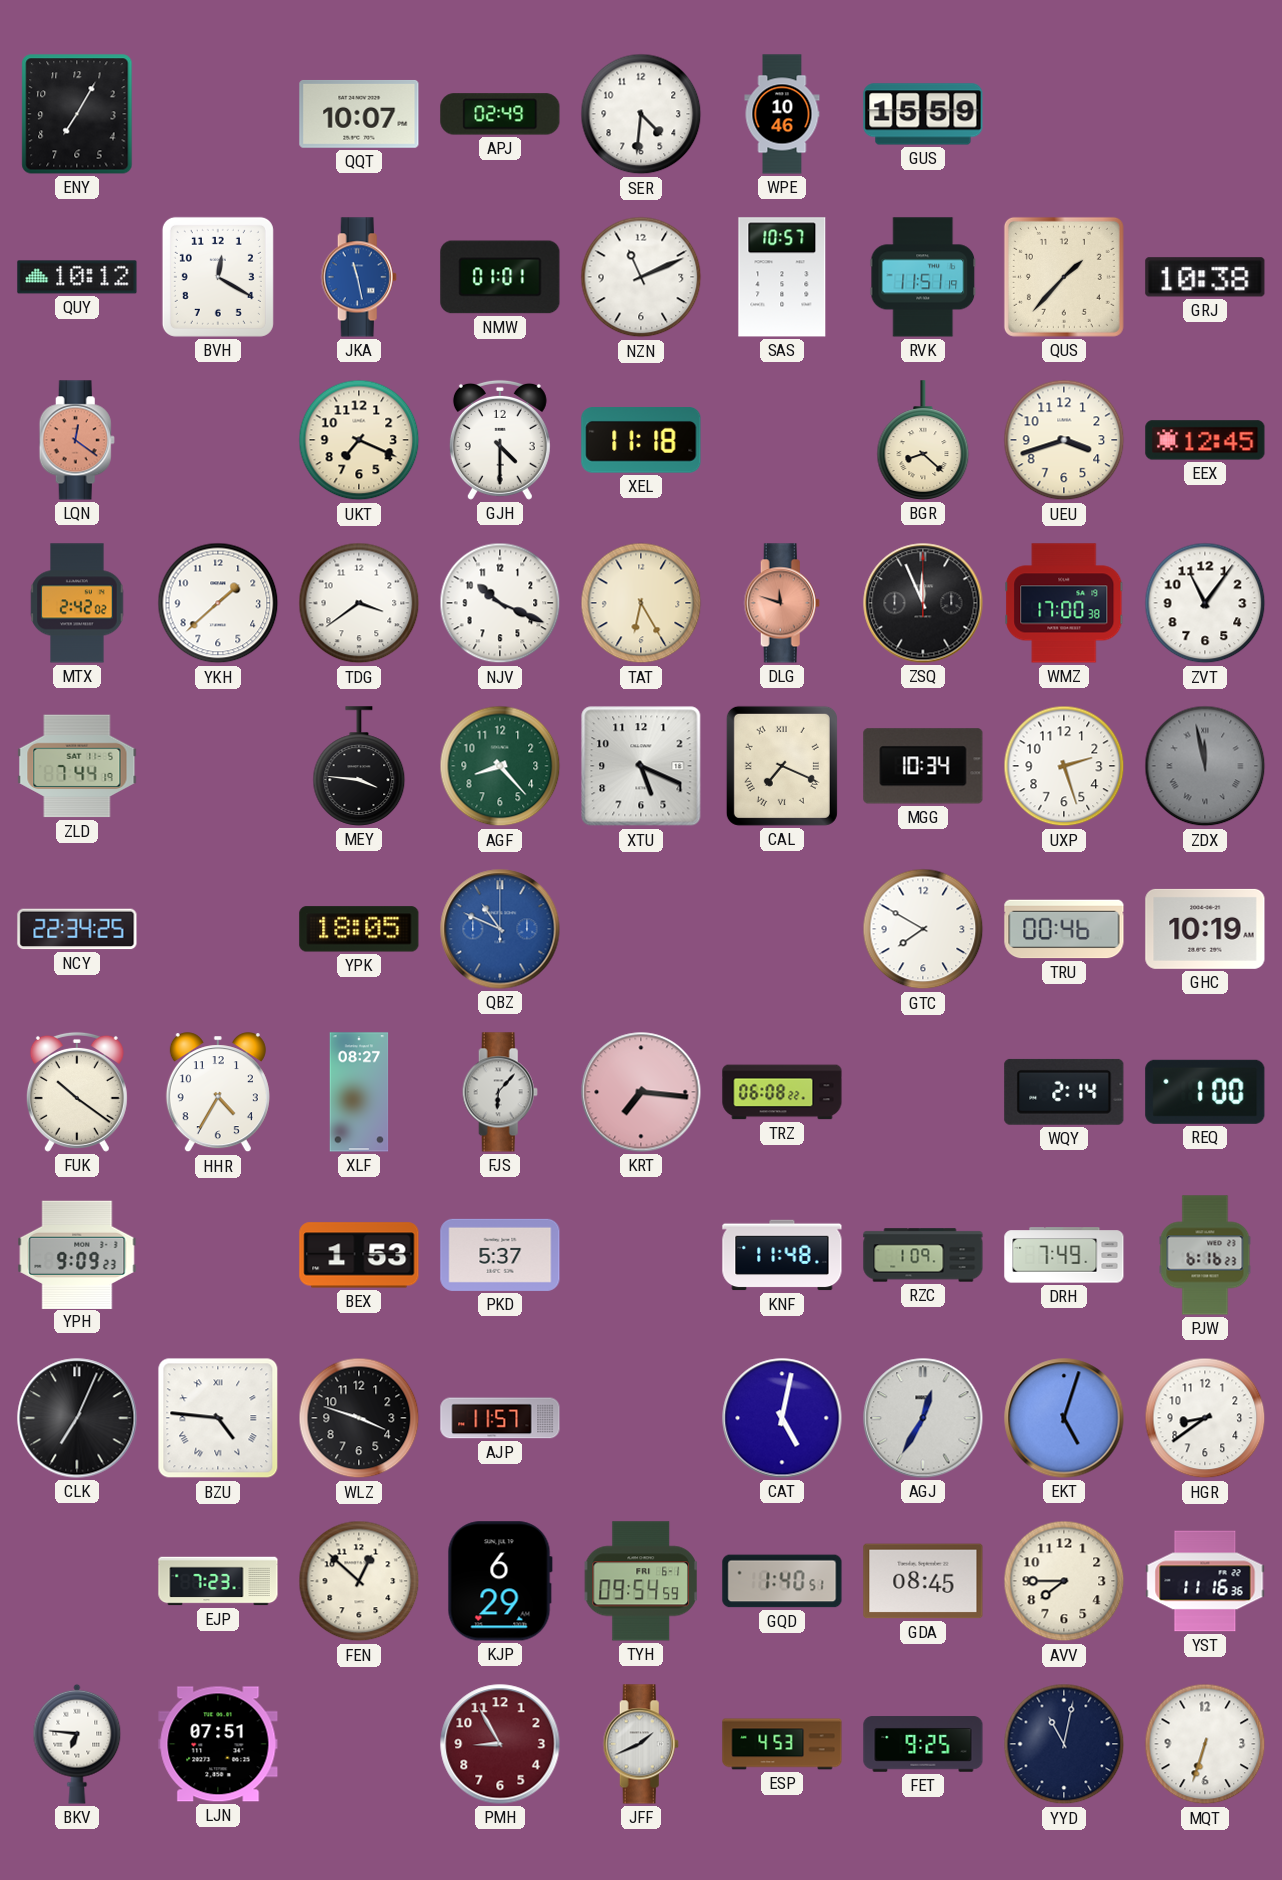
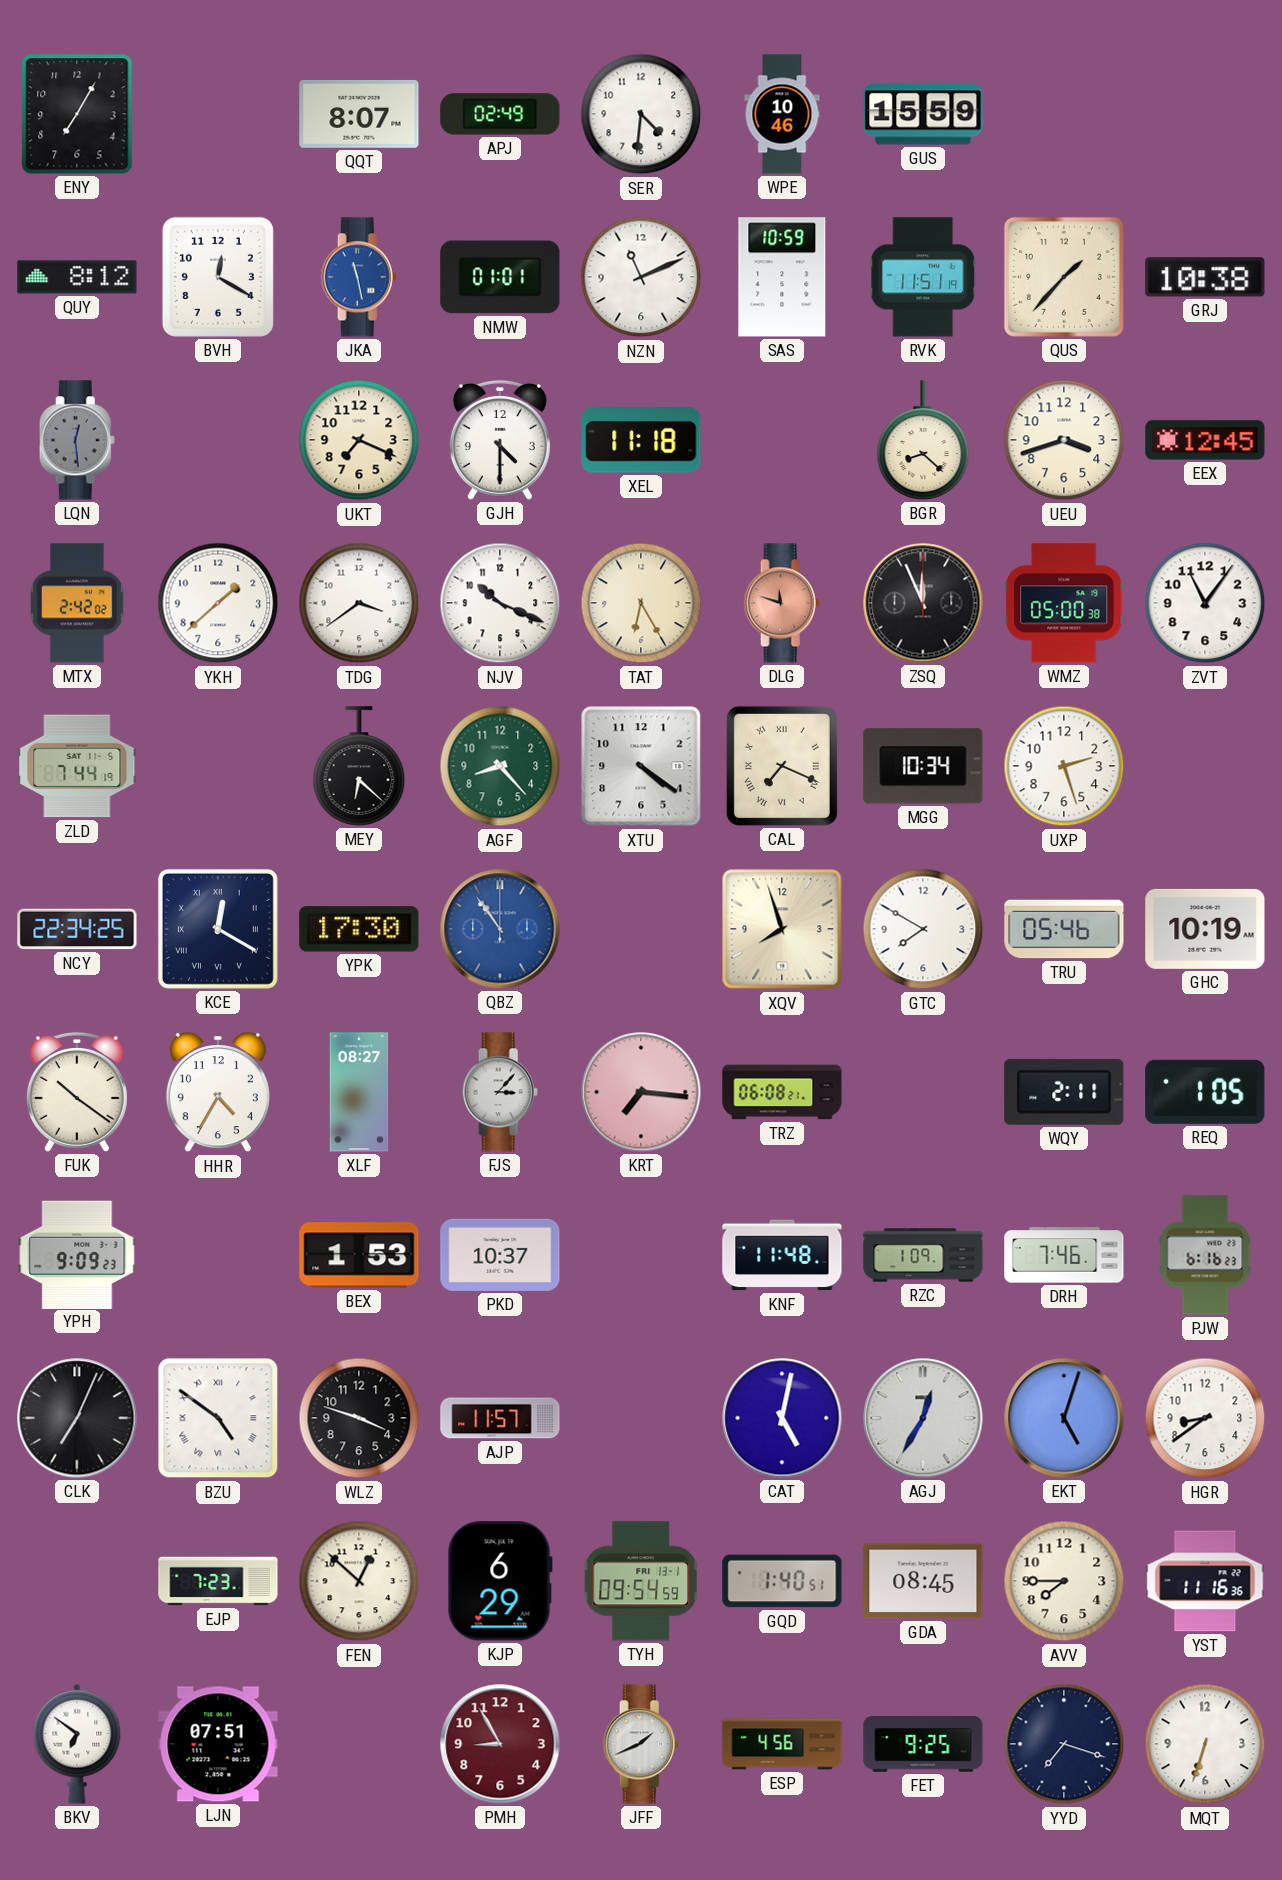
QQT: 10:07 -> 8:07 (359, 114)
QUY: 10:12 -> 8:12 (77, 277)
SAS: 10:57 -> 10:59 (782, 277)
LQN: 12:21 -> 12:29 (77, 440)
LQN dial: salmon -> grey (77, 440)
WMZ: 17:00 -> 05:00 (1064, 603)
MEY: 3:46 -> 6:22 (359, 766)
XTU: 5:19 -> 4:21 (641, 766)
ZDX: 11:58 -> none (1205, 766)
KCE: none -> 12:20 (218, 929)
YPK: 18:05 -> 17:30 (359, 929)
QBZ: 10:49 -> 10:54 (500, 929)
XQV: none -> 7:57 (782, 929)
TRU: 00:46 -> 05:46 (1064, 929)
FJS: 6:07 -> 3:07 (500, 1092)
TRZ: 06:08:22 -> 06:08:21 (782, 1092)
WQY: 2:14 -> 2:11 (1064, 1092)
REQ: 1:00 -> 1:05 (1205, 1092)
PKD: 5:37 -> 10:37 (500, 1255)
DRH: 7:49 -> 7:46 (1064, 1255)
BZU: 4:46 -> 4:51 (218, 1418)
TYH date: FRI 6-1 -> FRI 13-1 (641, 1581)
BKV: 6:46 -> 6:51 (77, 1744)
ESP: 4:53 -> 4:56 (782, 1744)
YYD: 11:02 -> 7:18 (1064, 1744)
